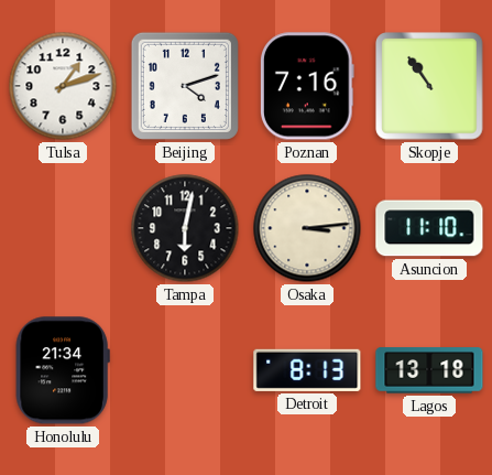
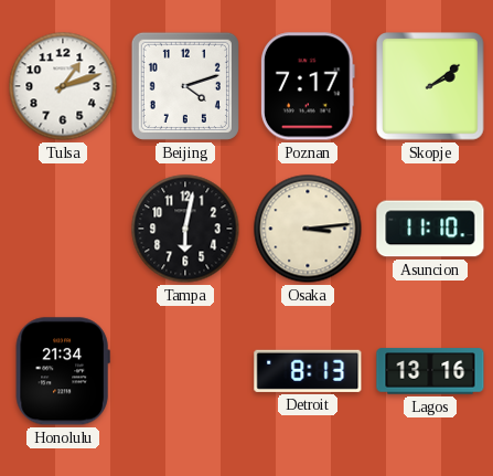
Poznan: 7:16 -> 7:17 (308, 86)
Skopje: 10:54 -> 2:09 (430, 86)
Lagos: 13:18 -> 13:16 (430, 371)
